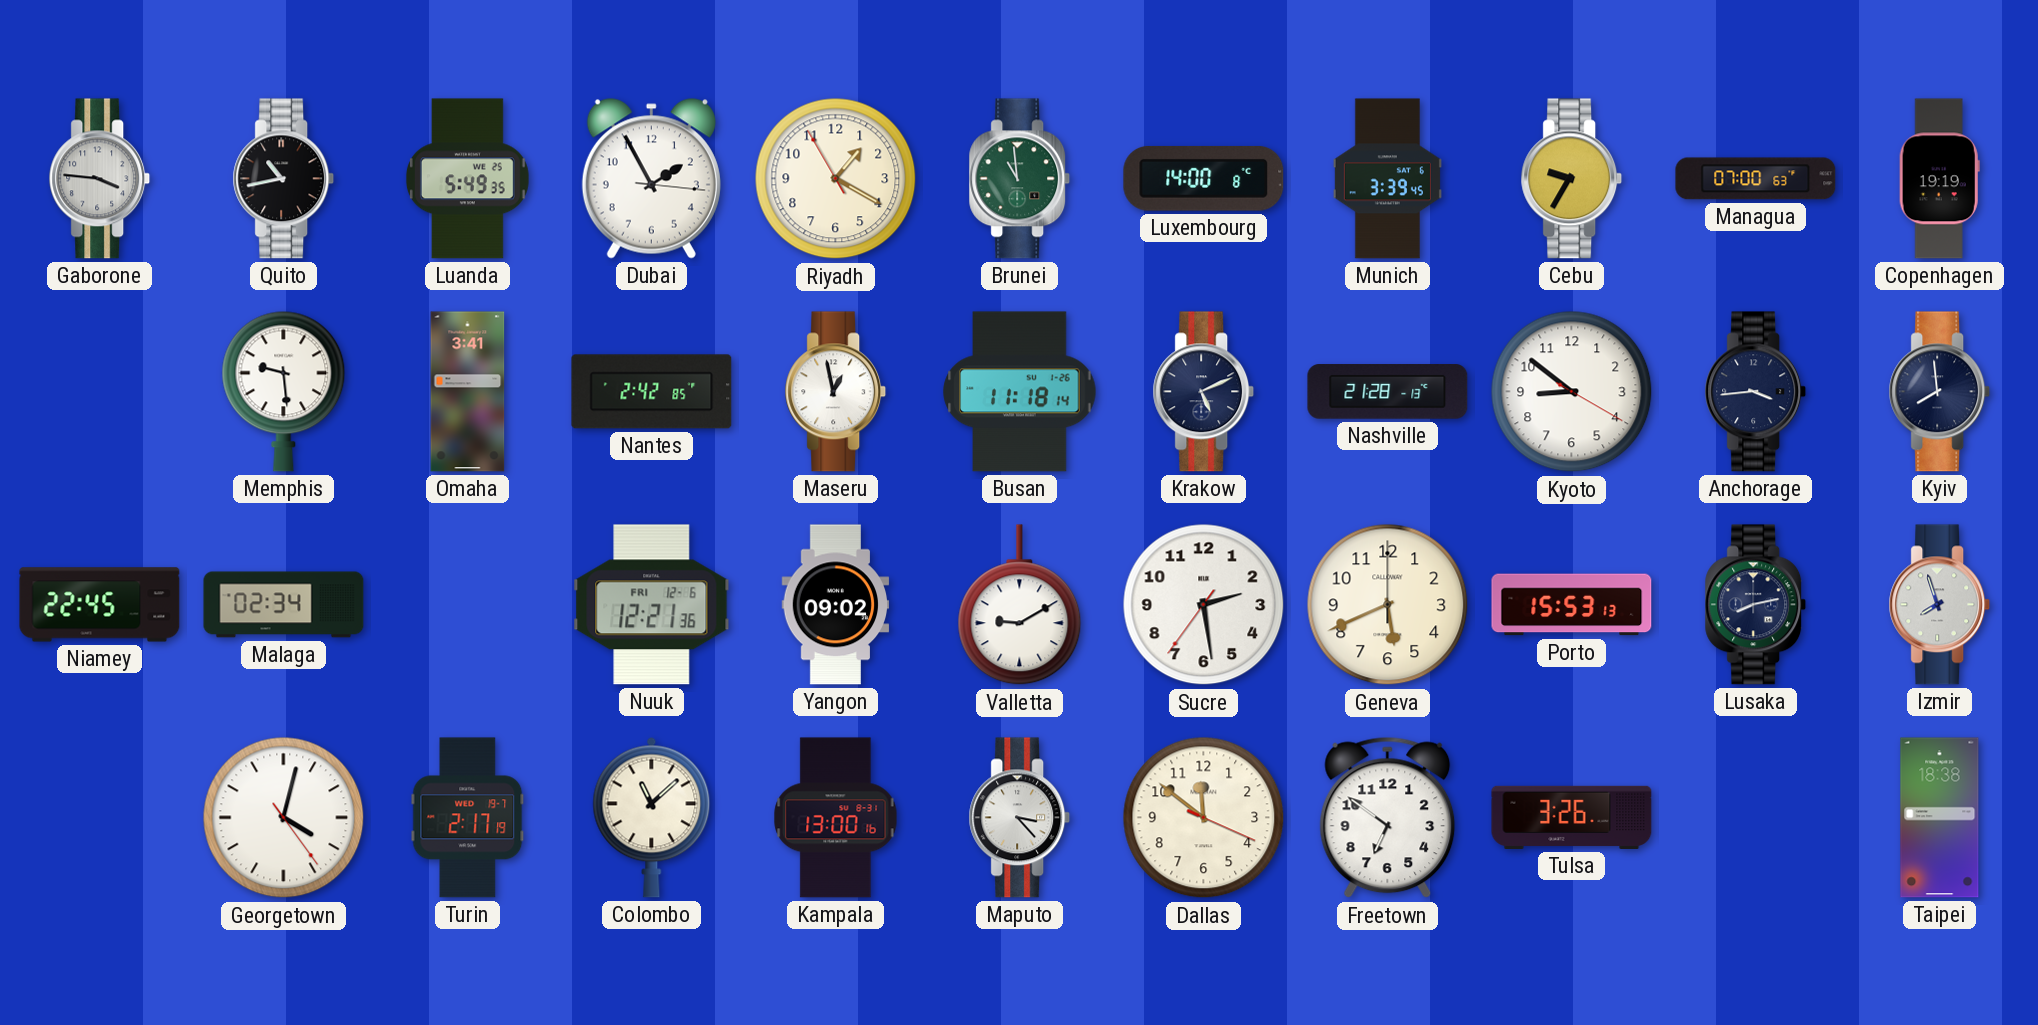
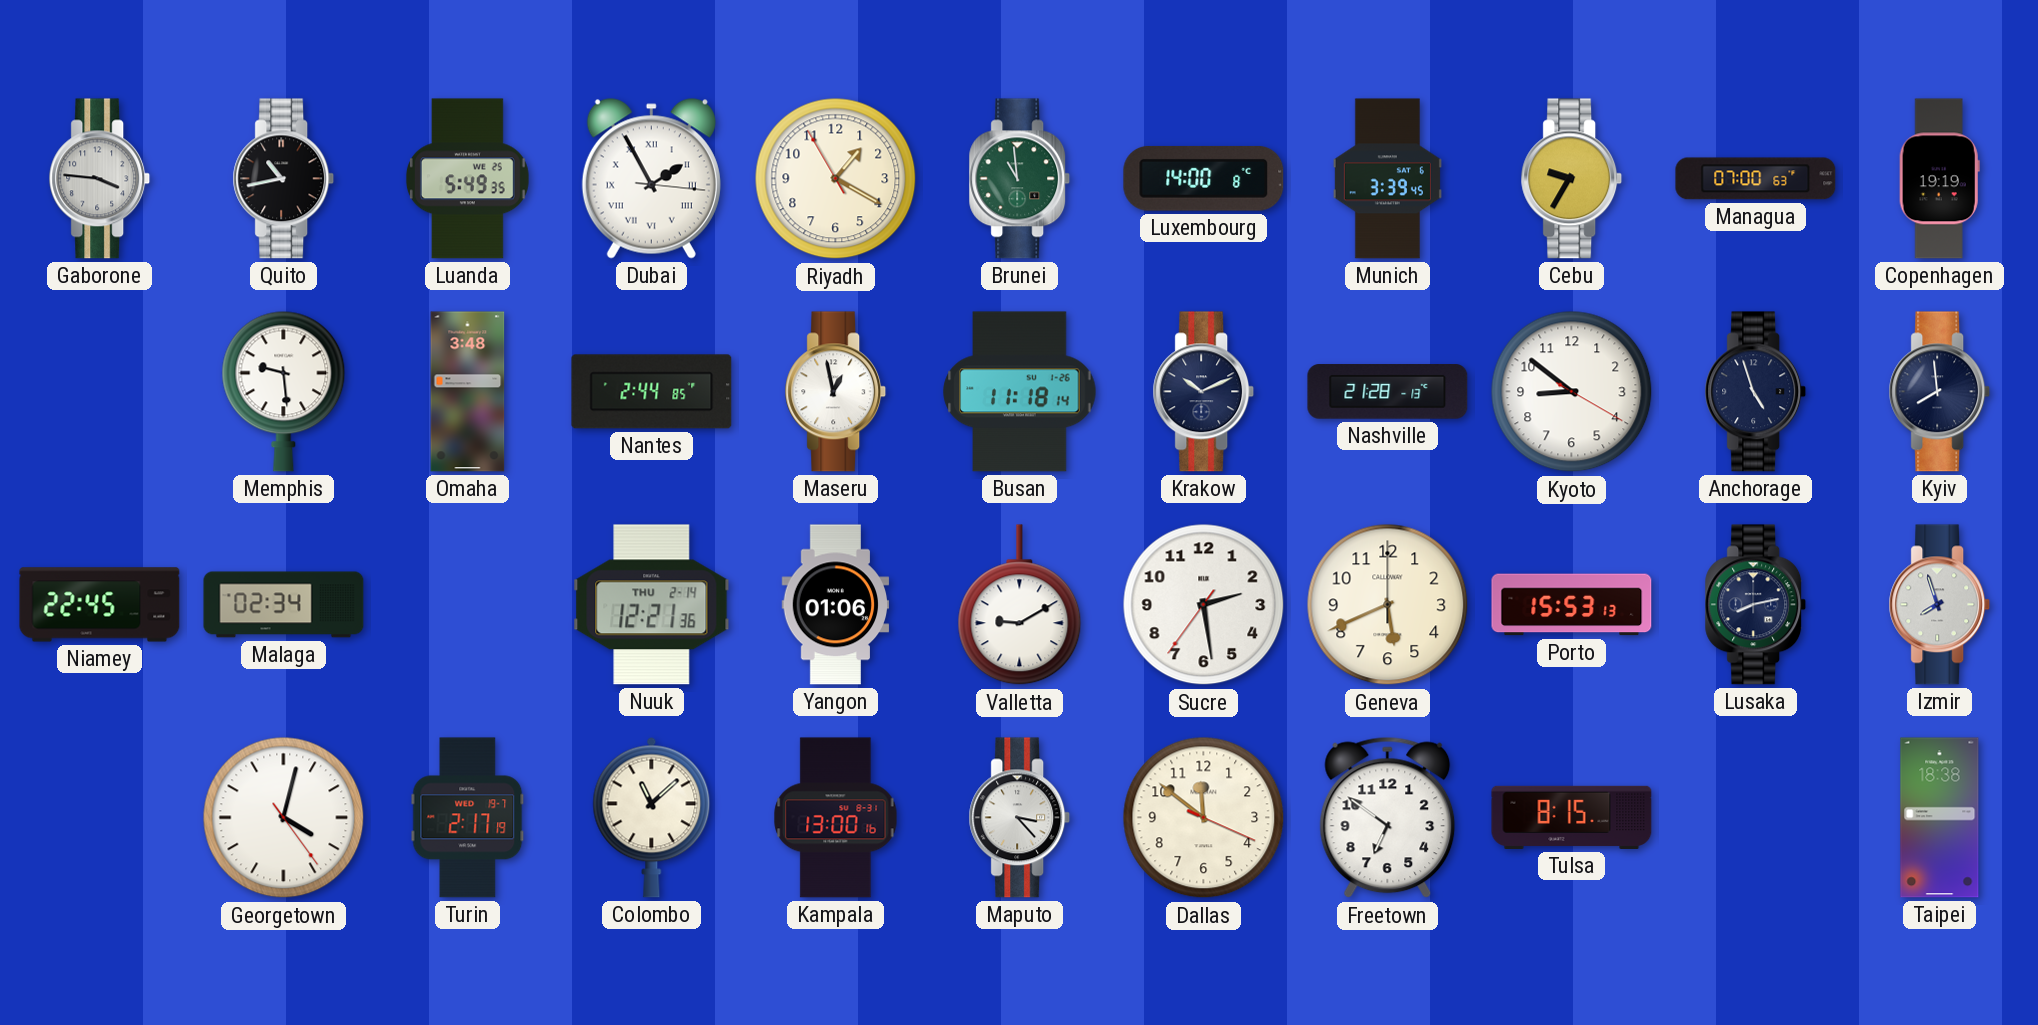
Dubai numerals: Arabic -> Roman (651, 179)
Omaha: 3:41 -> 3:48 (468, 392)
Nantes: 2:42 -> 2:44 (652, 392)
Krakow: 5:11 -> 10:11 (1204, 392)
Anchorage: 3:44 -> 4:57 (1756, 392)
Nuuk date: FRI 12-6 -> THU 2-14 (652, 605)
Yangon: 09:02 -> 01:06 (836, 605)
Tulsa: 3:26 -> 8:15 (1572, 817)
